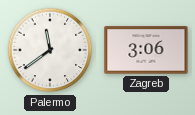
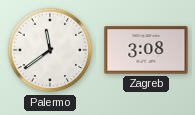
Zagreb: 3:06 -> 3:08 (146, 50)
